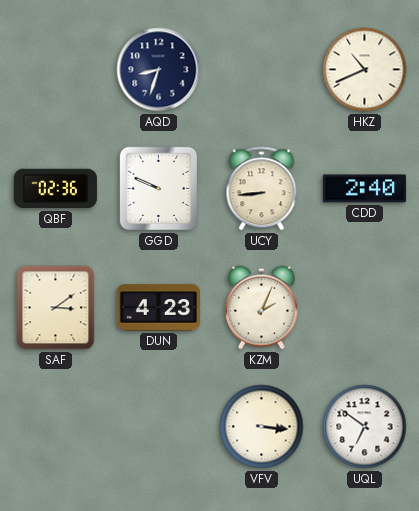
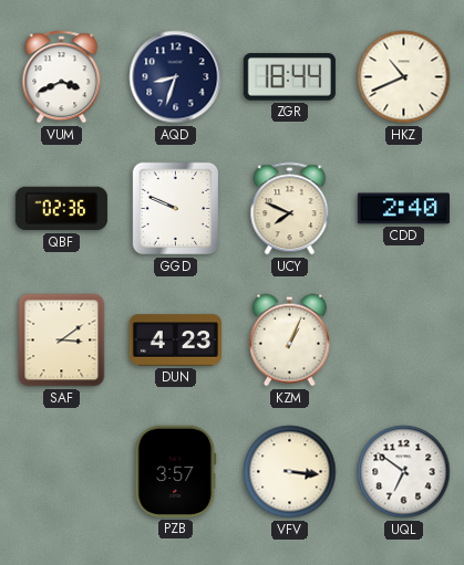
VUM: none -> 3:41 (62, 77)
ZGR: none -> 18:44 (289, 77)
UCY: 8:44 -> 7:49 (290, 209)
KZM: 2:04 -> 1:04 (289, 341)
PZB: none -> 3:57 (176, 471)
